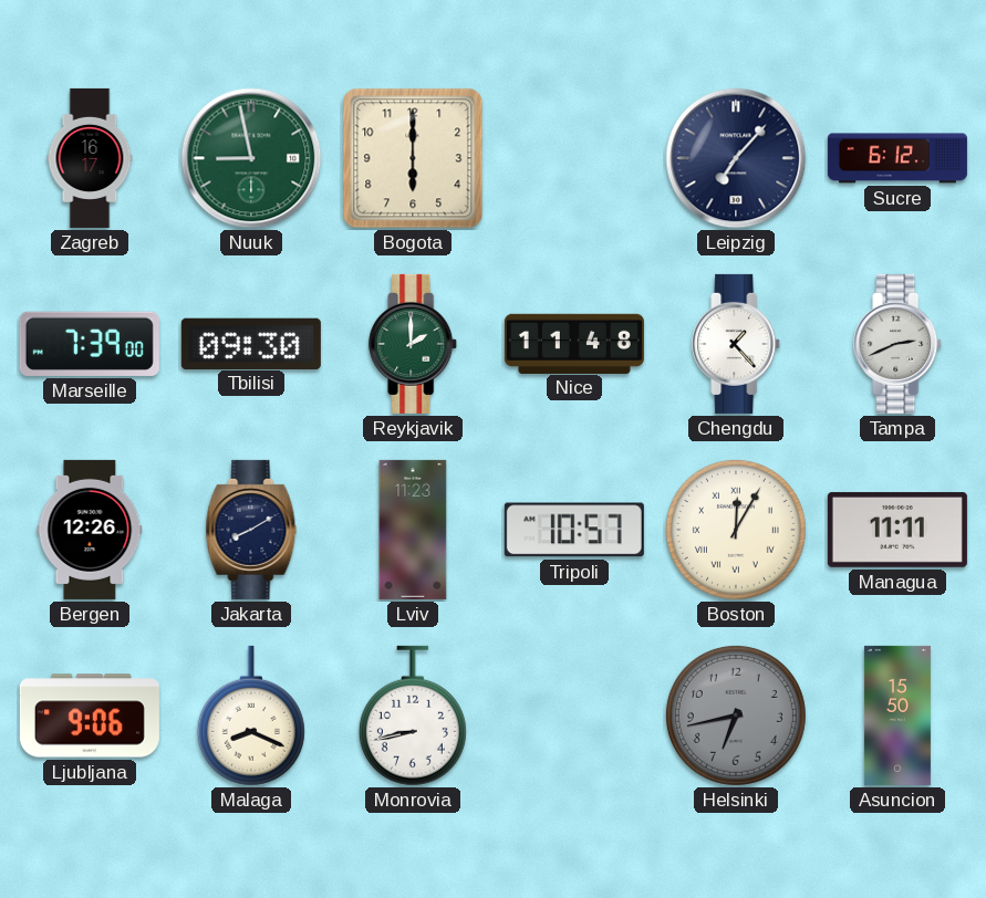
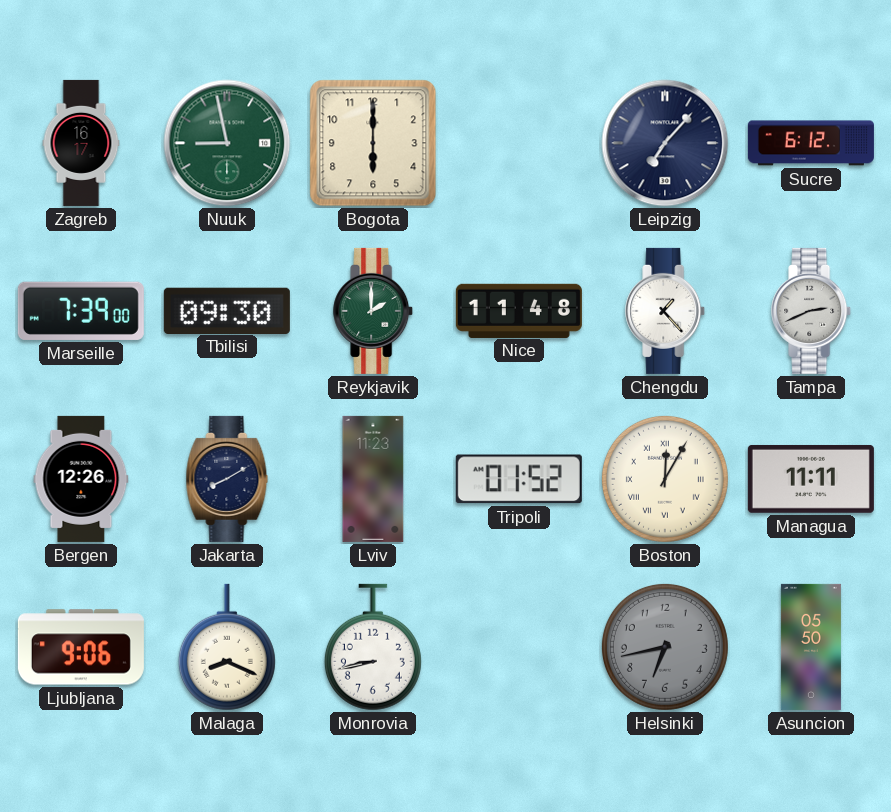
Tripoli: 10:57 -> 01:52 (519, 479)
Asuncion: 15:50 -> 05:50 (811, 647)
